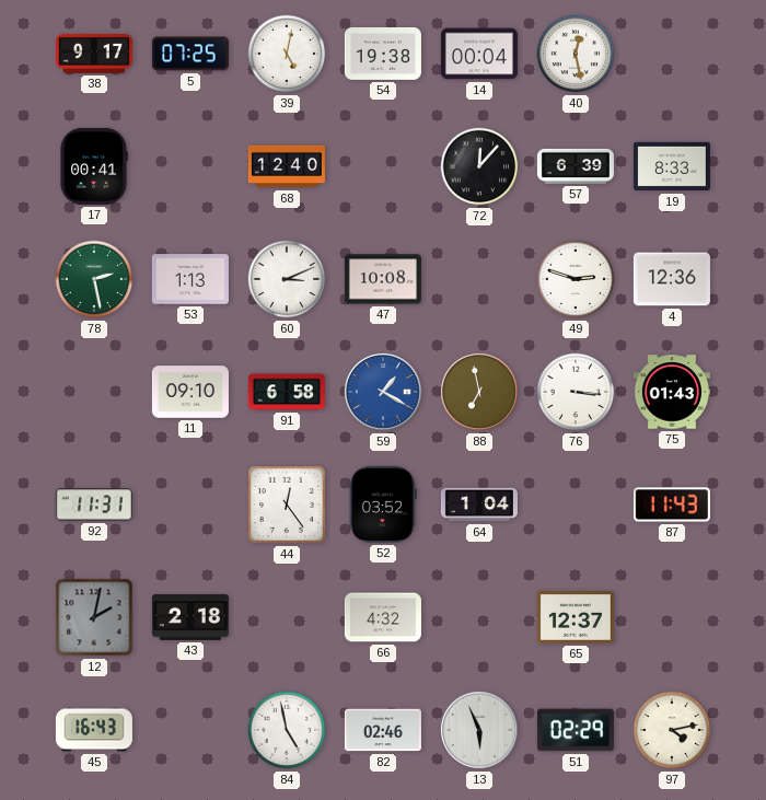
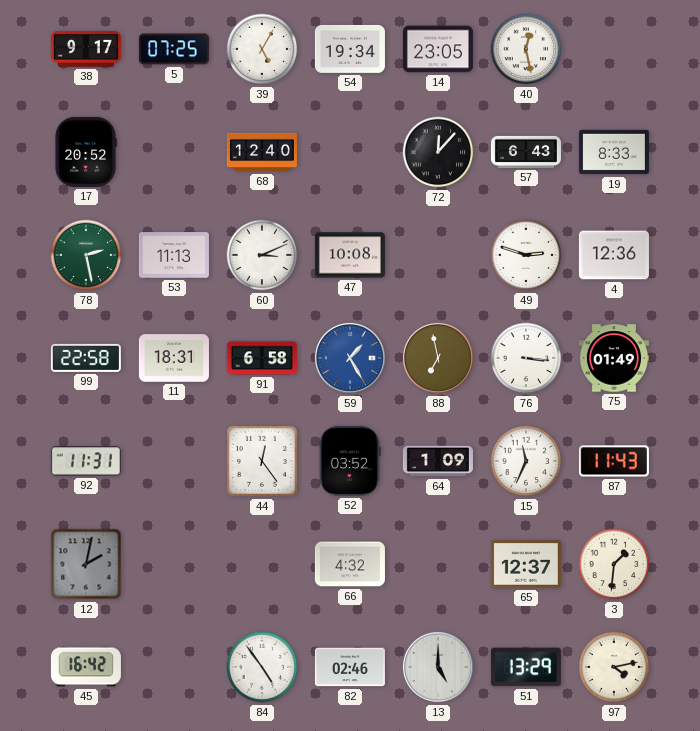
39: 5:02 -> 5:05 (262, 49)
54: 19:38 -> 19:34 (350, 49)
14: 00:04 -> 23:05 (438, 49)
17: 00:41 -> 20:52 (86, 152)
57: 6:39 -> 6:43 (526, 152)
53: 1:13 -> 11:13 (174, 255)
99: none -> 22:58 (86, 358)
11: 09:10 -> 18:31 (174, 358)
59: 1:20 -> 1:25 (350, 358)
75: 01:43 -> 01:49 (614, 358)
64: 1:04 -> 1:09 (438, 461)
15: none -> 11:34 (526, 461)
43: 2:18 -> none (190, 617)
3: none -> 1:31 (614, 564)
45: 16:43 -> 16:42 (86, 667)
84: 4:58 -> 4:54 (262, 667)
13: 5:56 -> 5:00 (438, 667)
51: 02:29 -> 13:29 (526, 667)
